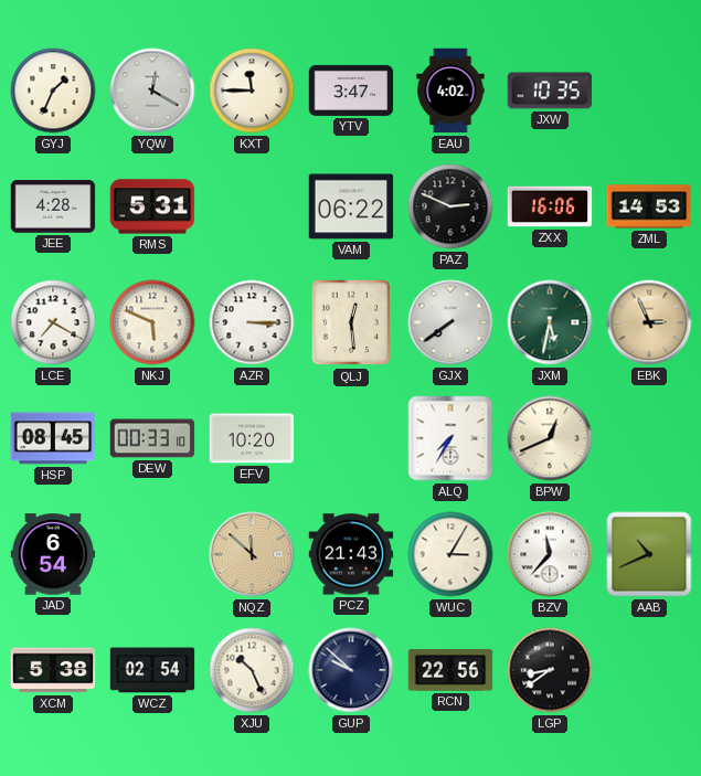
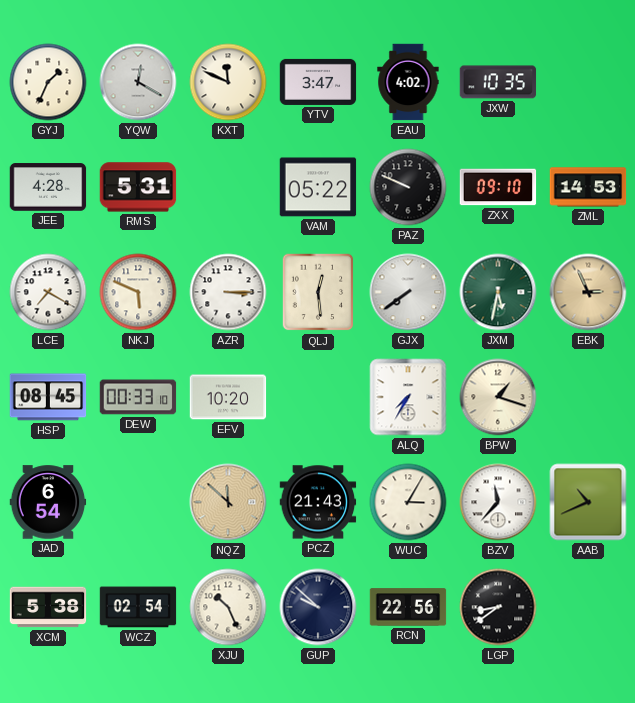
KXT: 11:45 -> 11:49 (228, 82)
VAM: 06:22 -> 05:22 (318, 187)
PAZ: 2:49 -> 9:49 (408, 187)
ZXX: 16:06 -> 09:10 (498, 187)
BPW: 12:41 -> 1:18 (498, 397)
